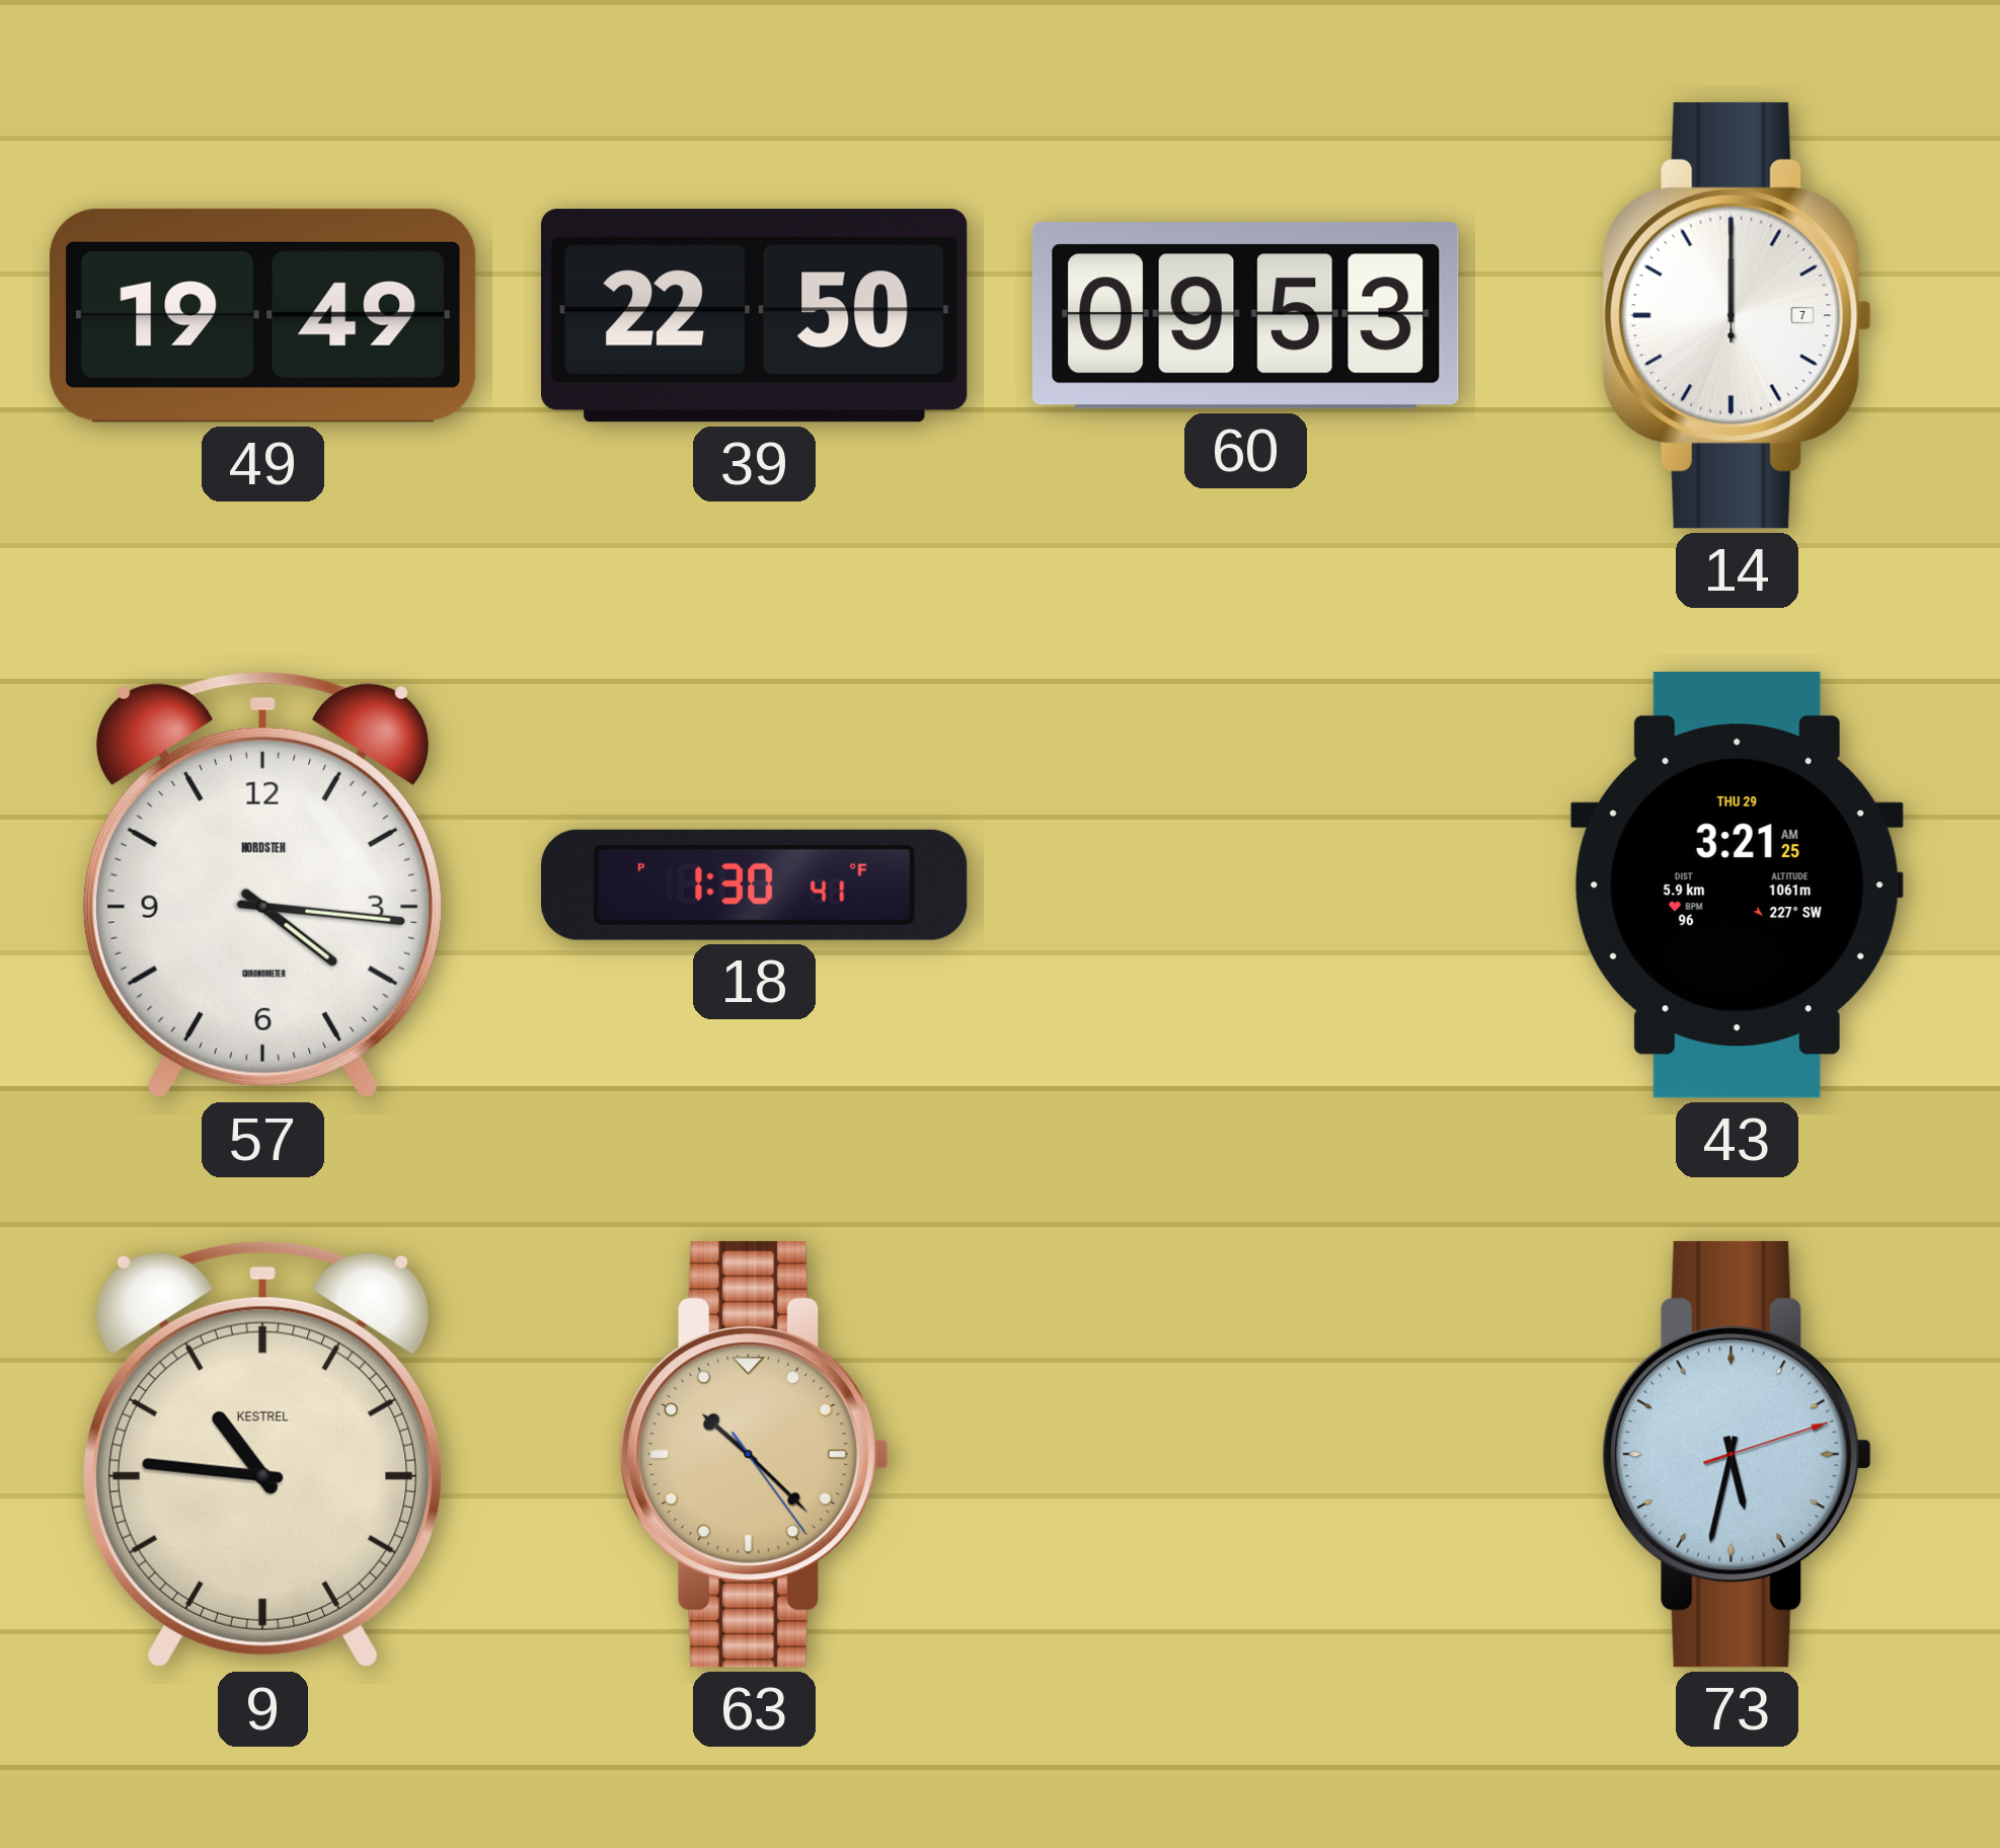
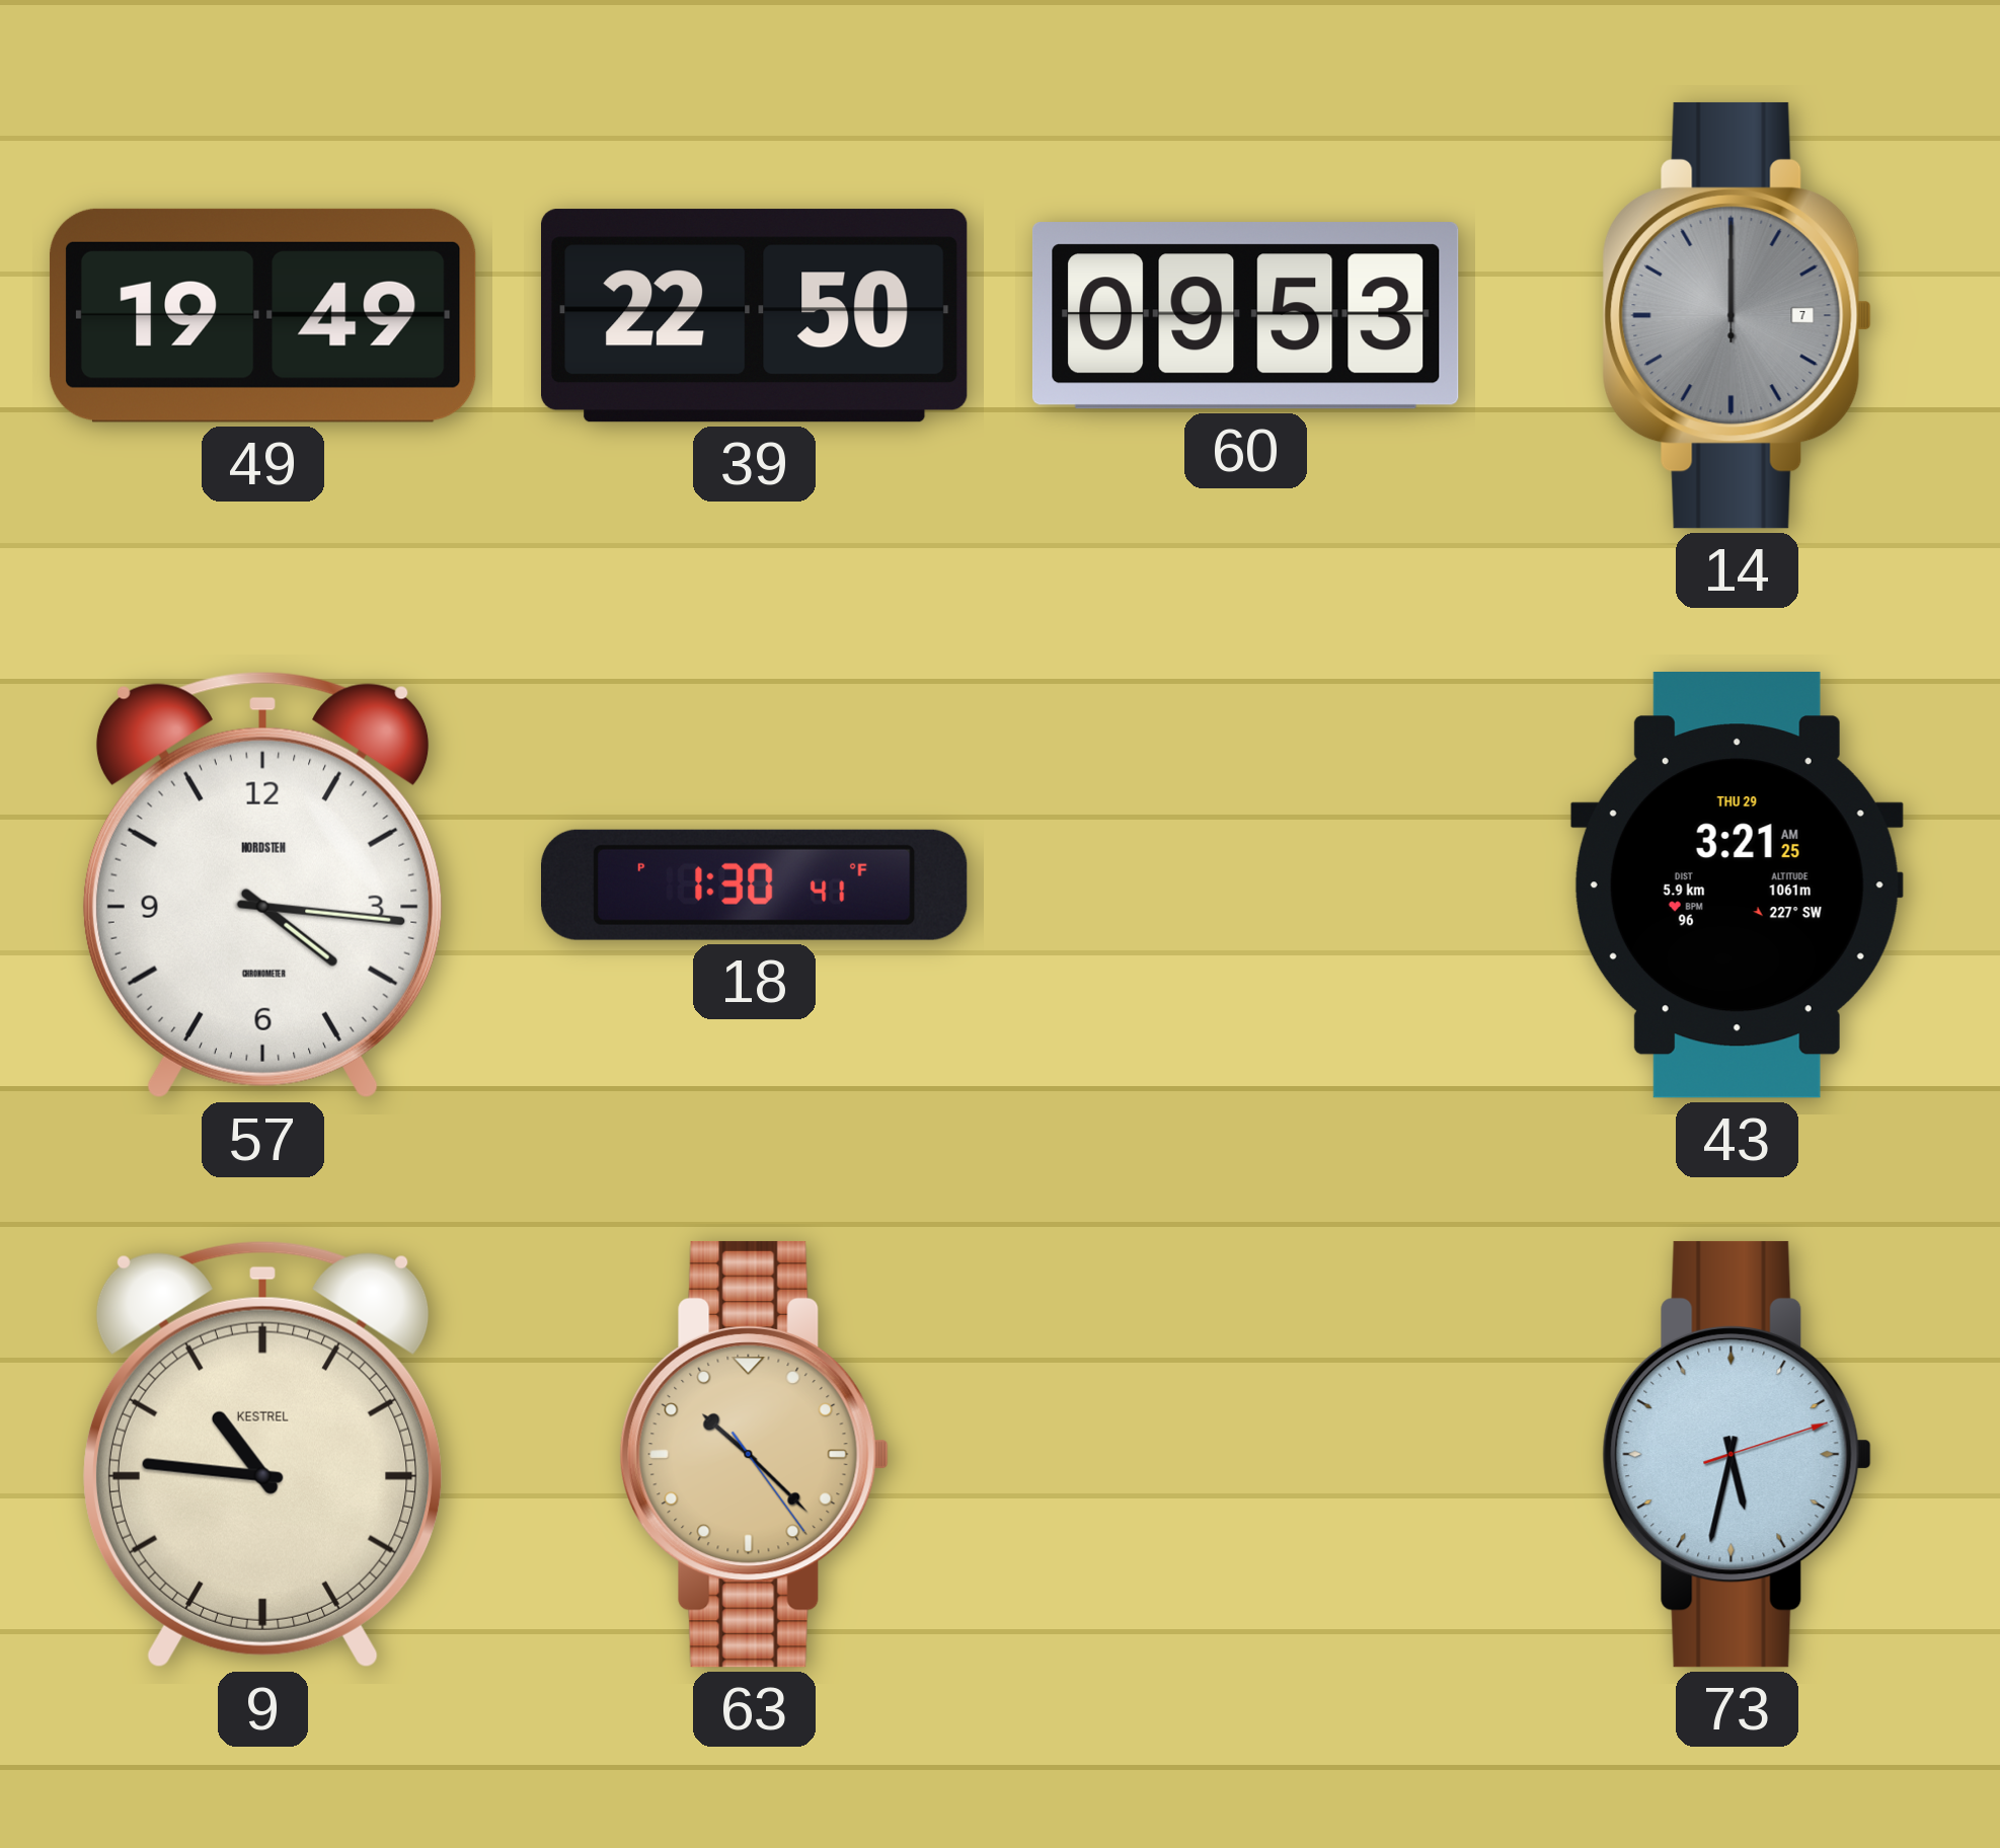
14 dial: white -> grey (1737, 315)
